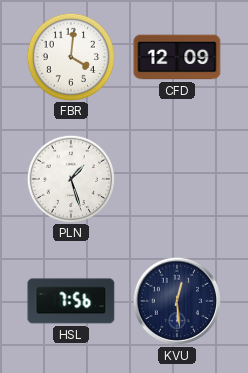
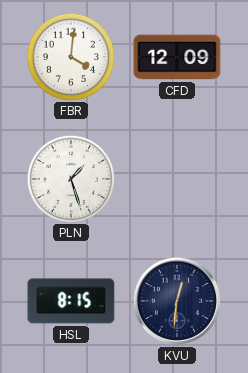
HSL: 7:56 -> 8:15 (71, 301)
KVU: 12:29 -> 12:31 (177, 301)
